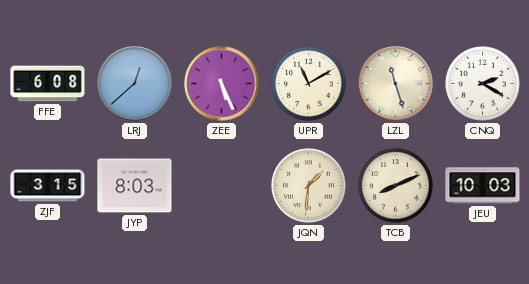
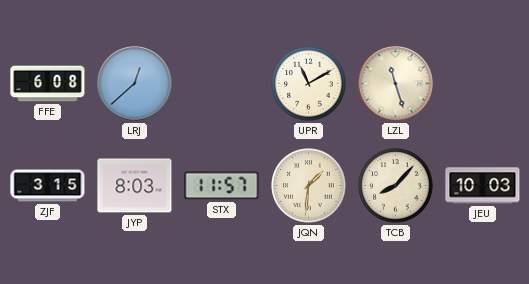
ZEE: 5:26 -> none (222, 84)
CNQ: 2:20 -> none (483, 84)
STX: none -> 11:57 (222, 186)
TCB: 8:11 -> 8:07 (396, 186)
